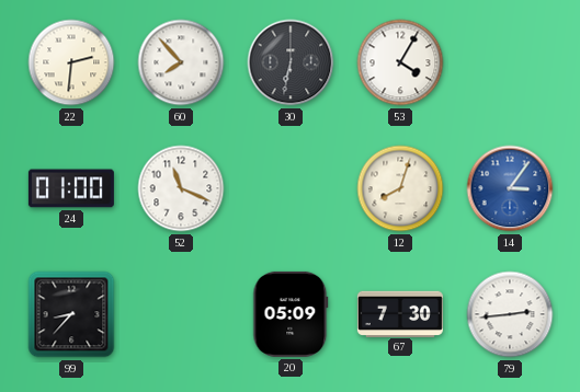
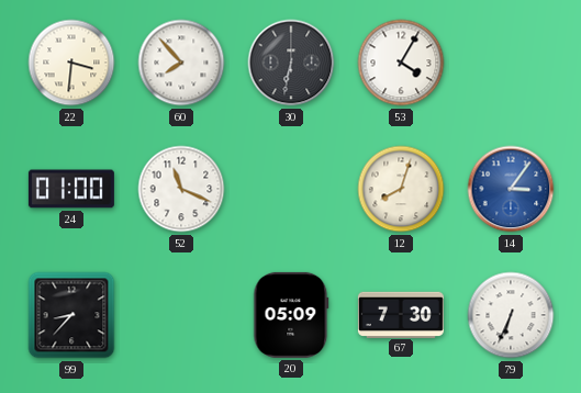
22: 2:31 -> 3:31 (71, 63)
79: 2:44 -> 6:34 (511, 315)
